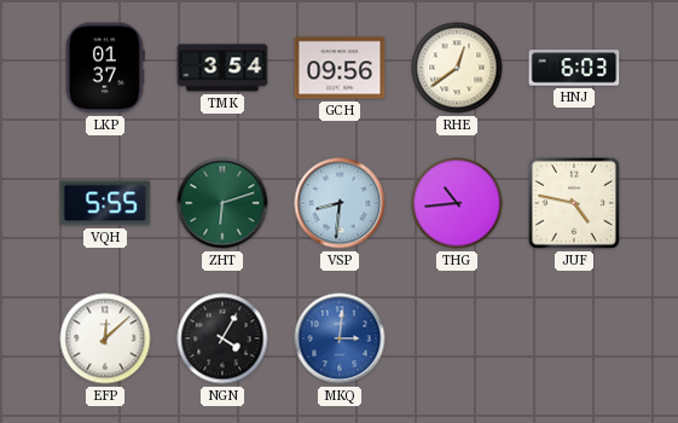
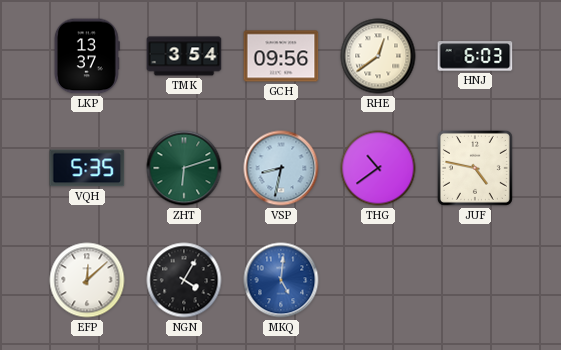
LKP: 01:37 -> 13:37 (87, 56)
VQH: 5:55 -> 5:35 (87, 168)
VSP: 8:31 -> 8:32 (281, 168)
THG: 10:44 -> 10:39 (378, 168)
MKQ: 3:01 -> 5:01 (281, 280)
